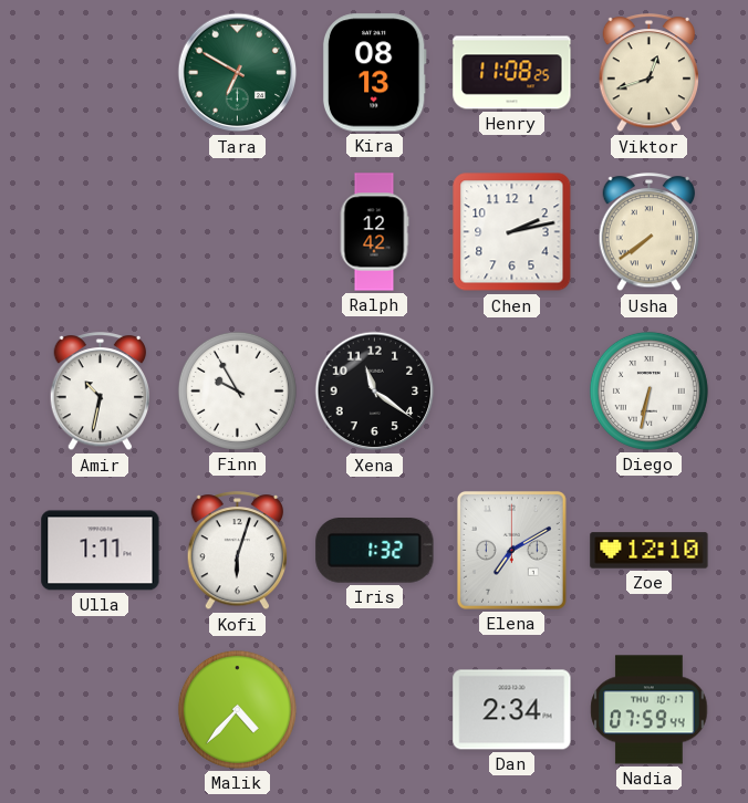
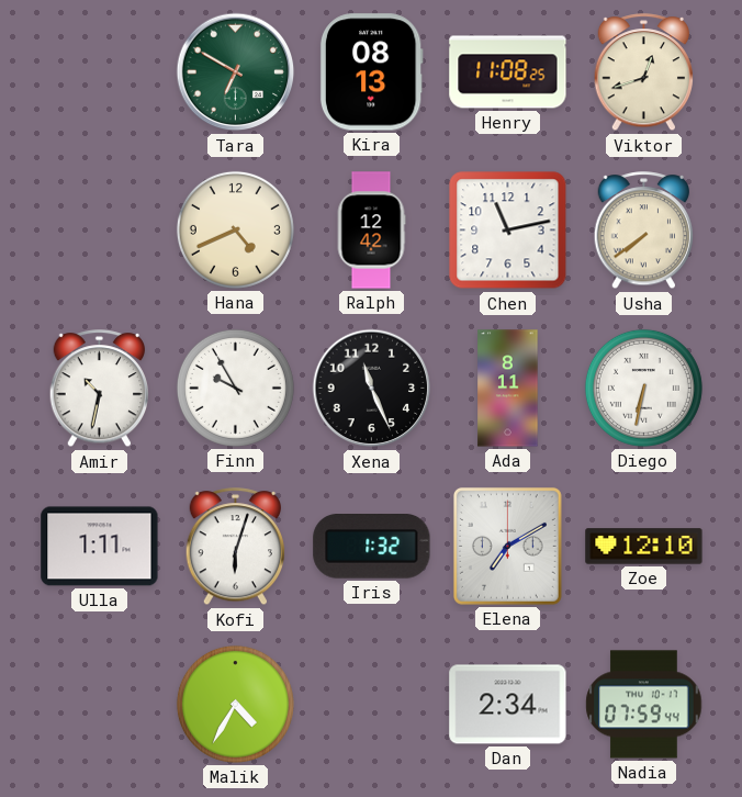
Hana: none -> 4:41 (235, 229)
Chen: 2:13 -> 11:13 (508, 231)
Xena: 11:21 -> 11:26 (372, 389)
Ada: none -> 8:11 (508, 389)
Malik: 4:37 -> 4:35 (235, 704)
